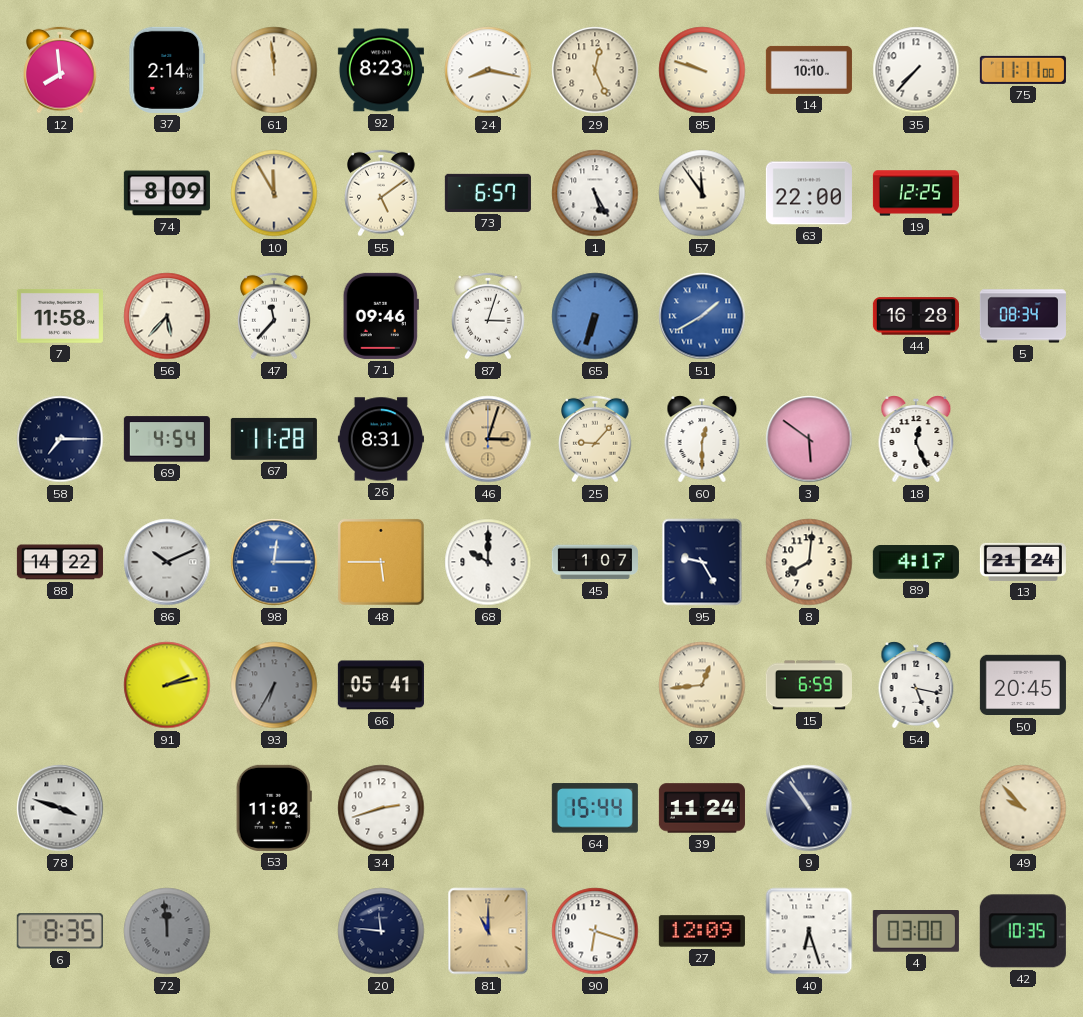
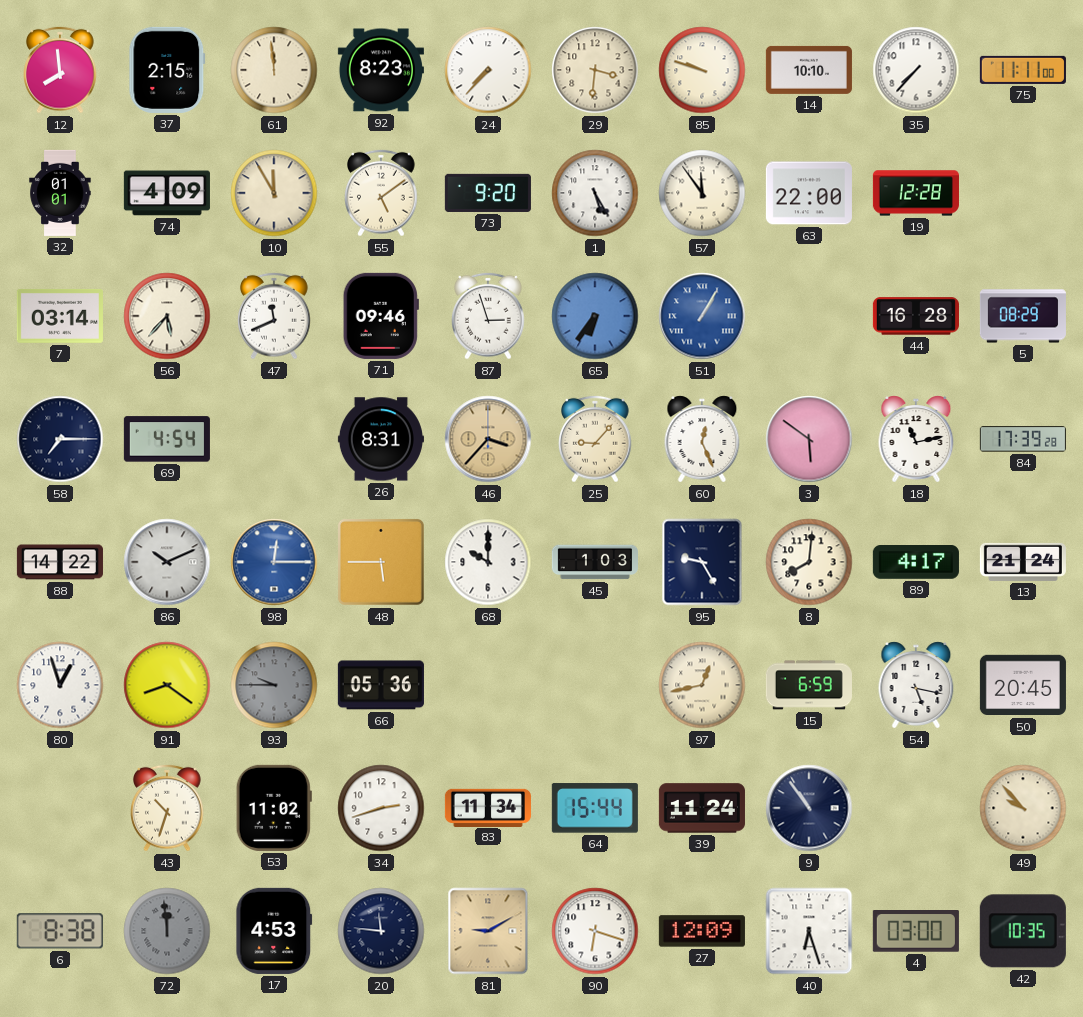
37: 2:14 -> 2:15 (167, 70)
24: 8:17 -> 7:37 (488, 70)
29: 12:26 -> 3:31 (595, 70)
32: none -> 01:01 (60, 193)
74: 8:09 -> 4:09 (167, 193)
73: 6:57 -> 9:20 (488, 193)
19: 12:25 -> 12:28 (916, 193)
7: 11:58 -> 03:14 (60, 316)
47: 11:37 -> 11:41 (275, 316)
87: 3:03 -> 2:57 (489, 316)
65: 6:33 -> 6:36 (595, 316)
51: 1:40 -> 1:05 (702, 316)
5: 08:34 -> 08:29 (1023, 316)
67: 11:28 -> none (274, 439)
46: 3:03 -> 3:37 (488, 439)
60: 12:30 -> 12:26 (702, 439)
18: 12:26 -> 11:13 (916, 439)
84: none -> 17:39 (1023, 439)
45: 1:07 -> 1:03 (595, 562)
80: none -> 12:57 (60, 685)
91: 2:13 -> 8:21 (167, 685)
93: 6:35 -> 9:45 (274, 685)
66: 05:41 -> 05:36 (381, 685)
97: 12:44 -> 12:43 (702, 685)
78: 3:48 -> none (60, 808)
43: none -> 10:33 (168, 808)
83: none -> 11:34 (488, 807)
6: 8:35 -> 8:38 (60, 931)
17: none -> 4:53 (274, 931)
81: 11:00 -> 9:10 (488, 931)
